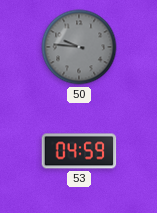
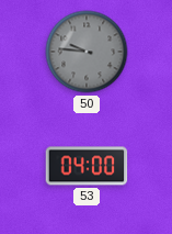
53: 04:59 -> 04:00 (87, 166)
